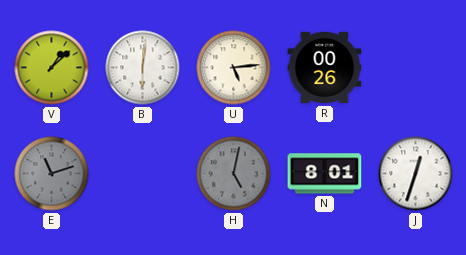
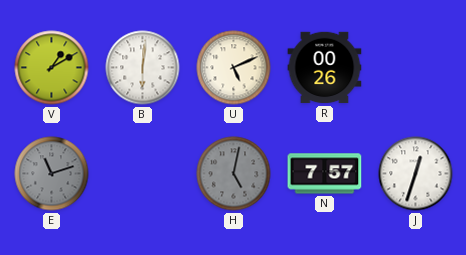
V: 1:08 -> 1:10 (52, 68)
U: 5:14 -> 5:11 (234, 68)
N: 8:01 -> 7:57 (325, 174)
